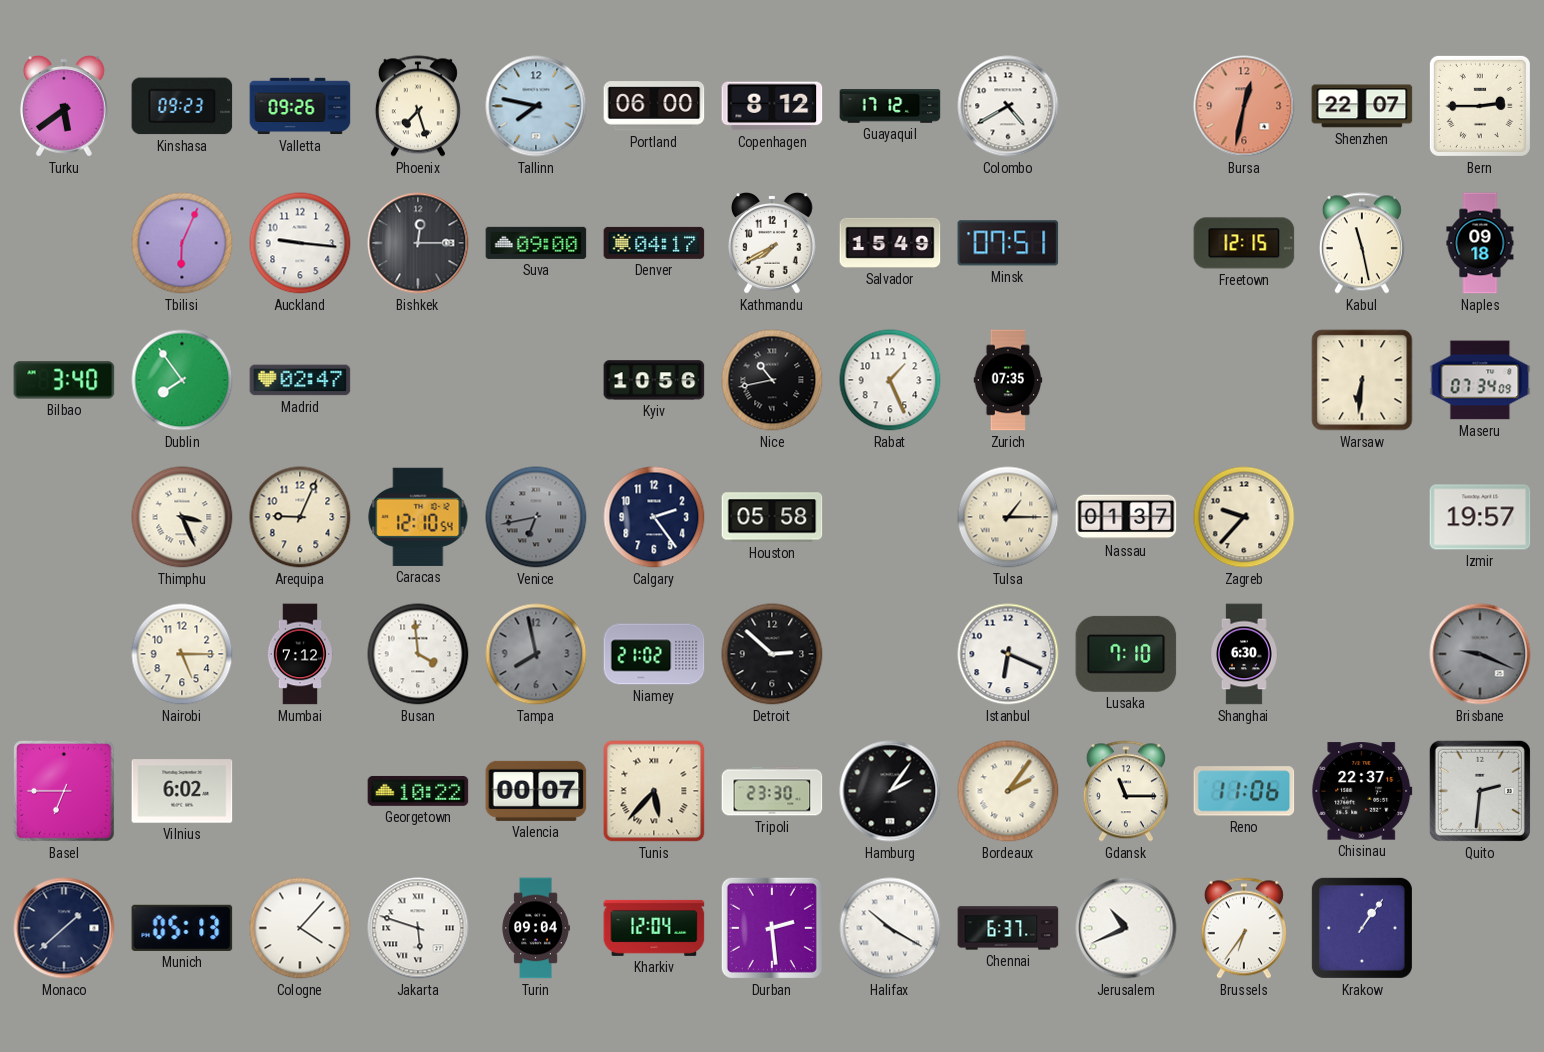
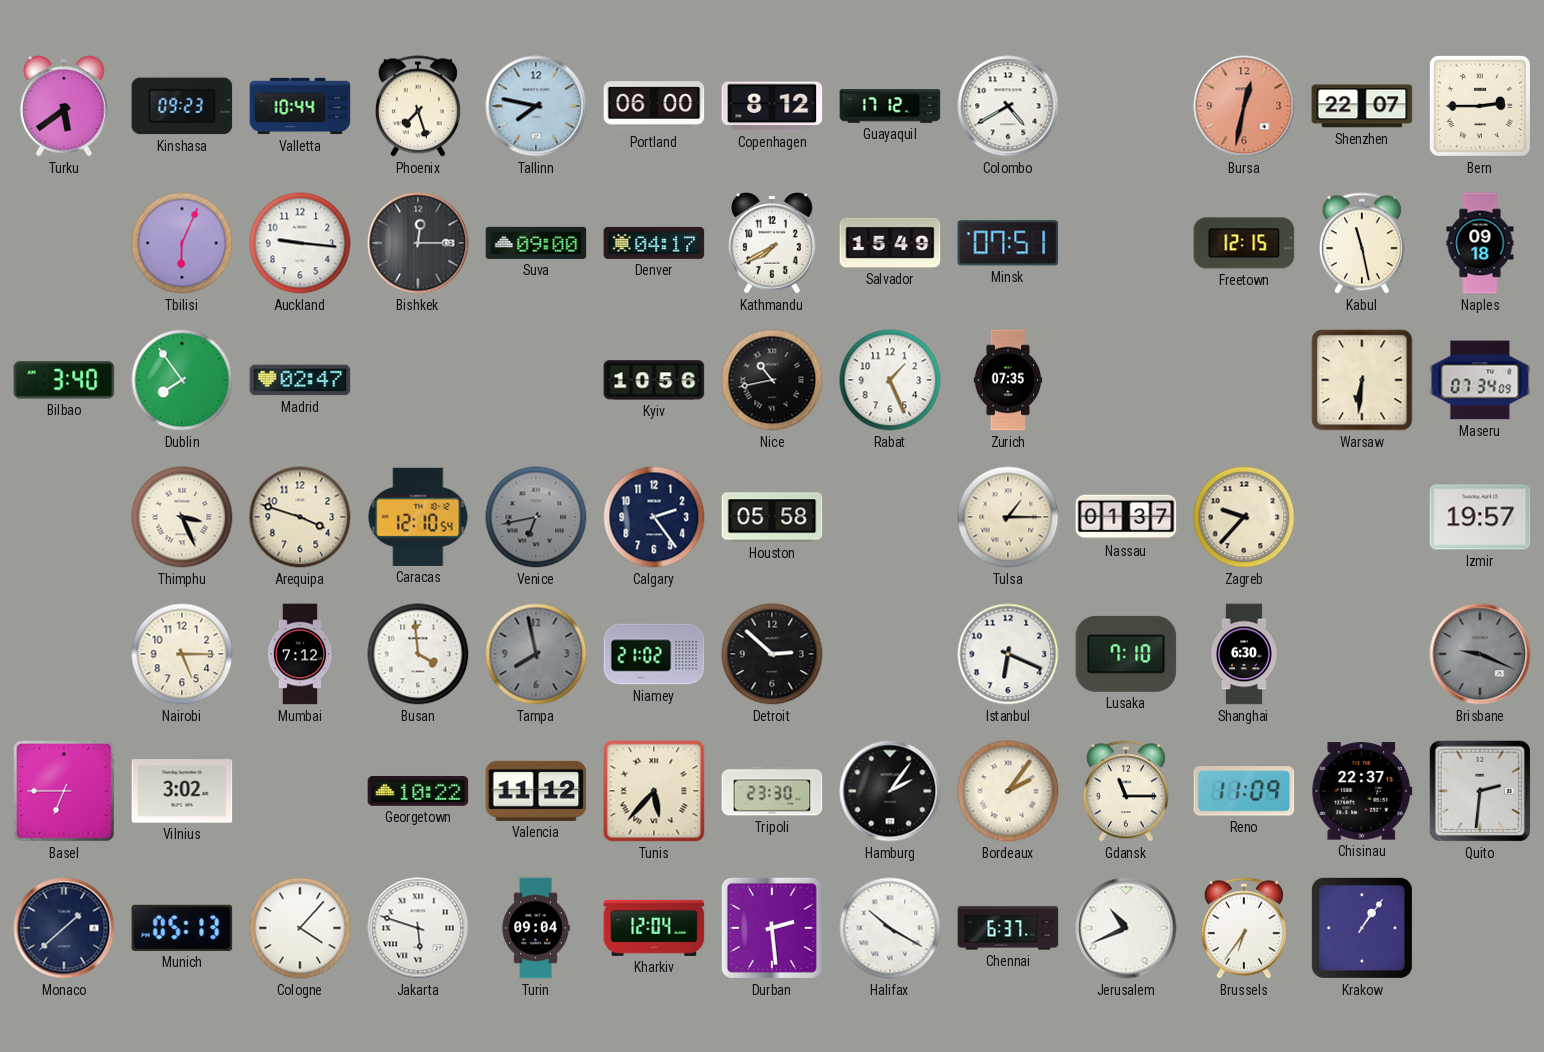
Valletta: 09:26 -> 10:44 (300, 106)
Arequipa: 9:04 -> 3:48 (300, 517)
Vilnius: 6:02 -> 3:02 (182, 791)
Valencia: 00:07 -> 11:12 (536, 791)
Reno: 11:06 -> 11:09 (1244, 791)
